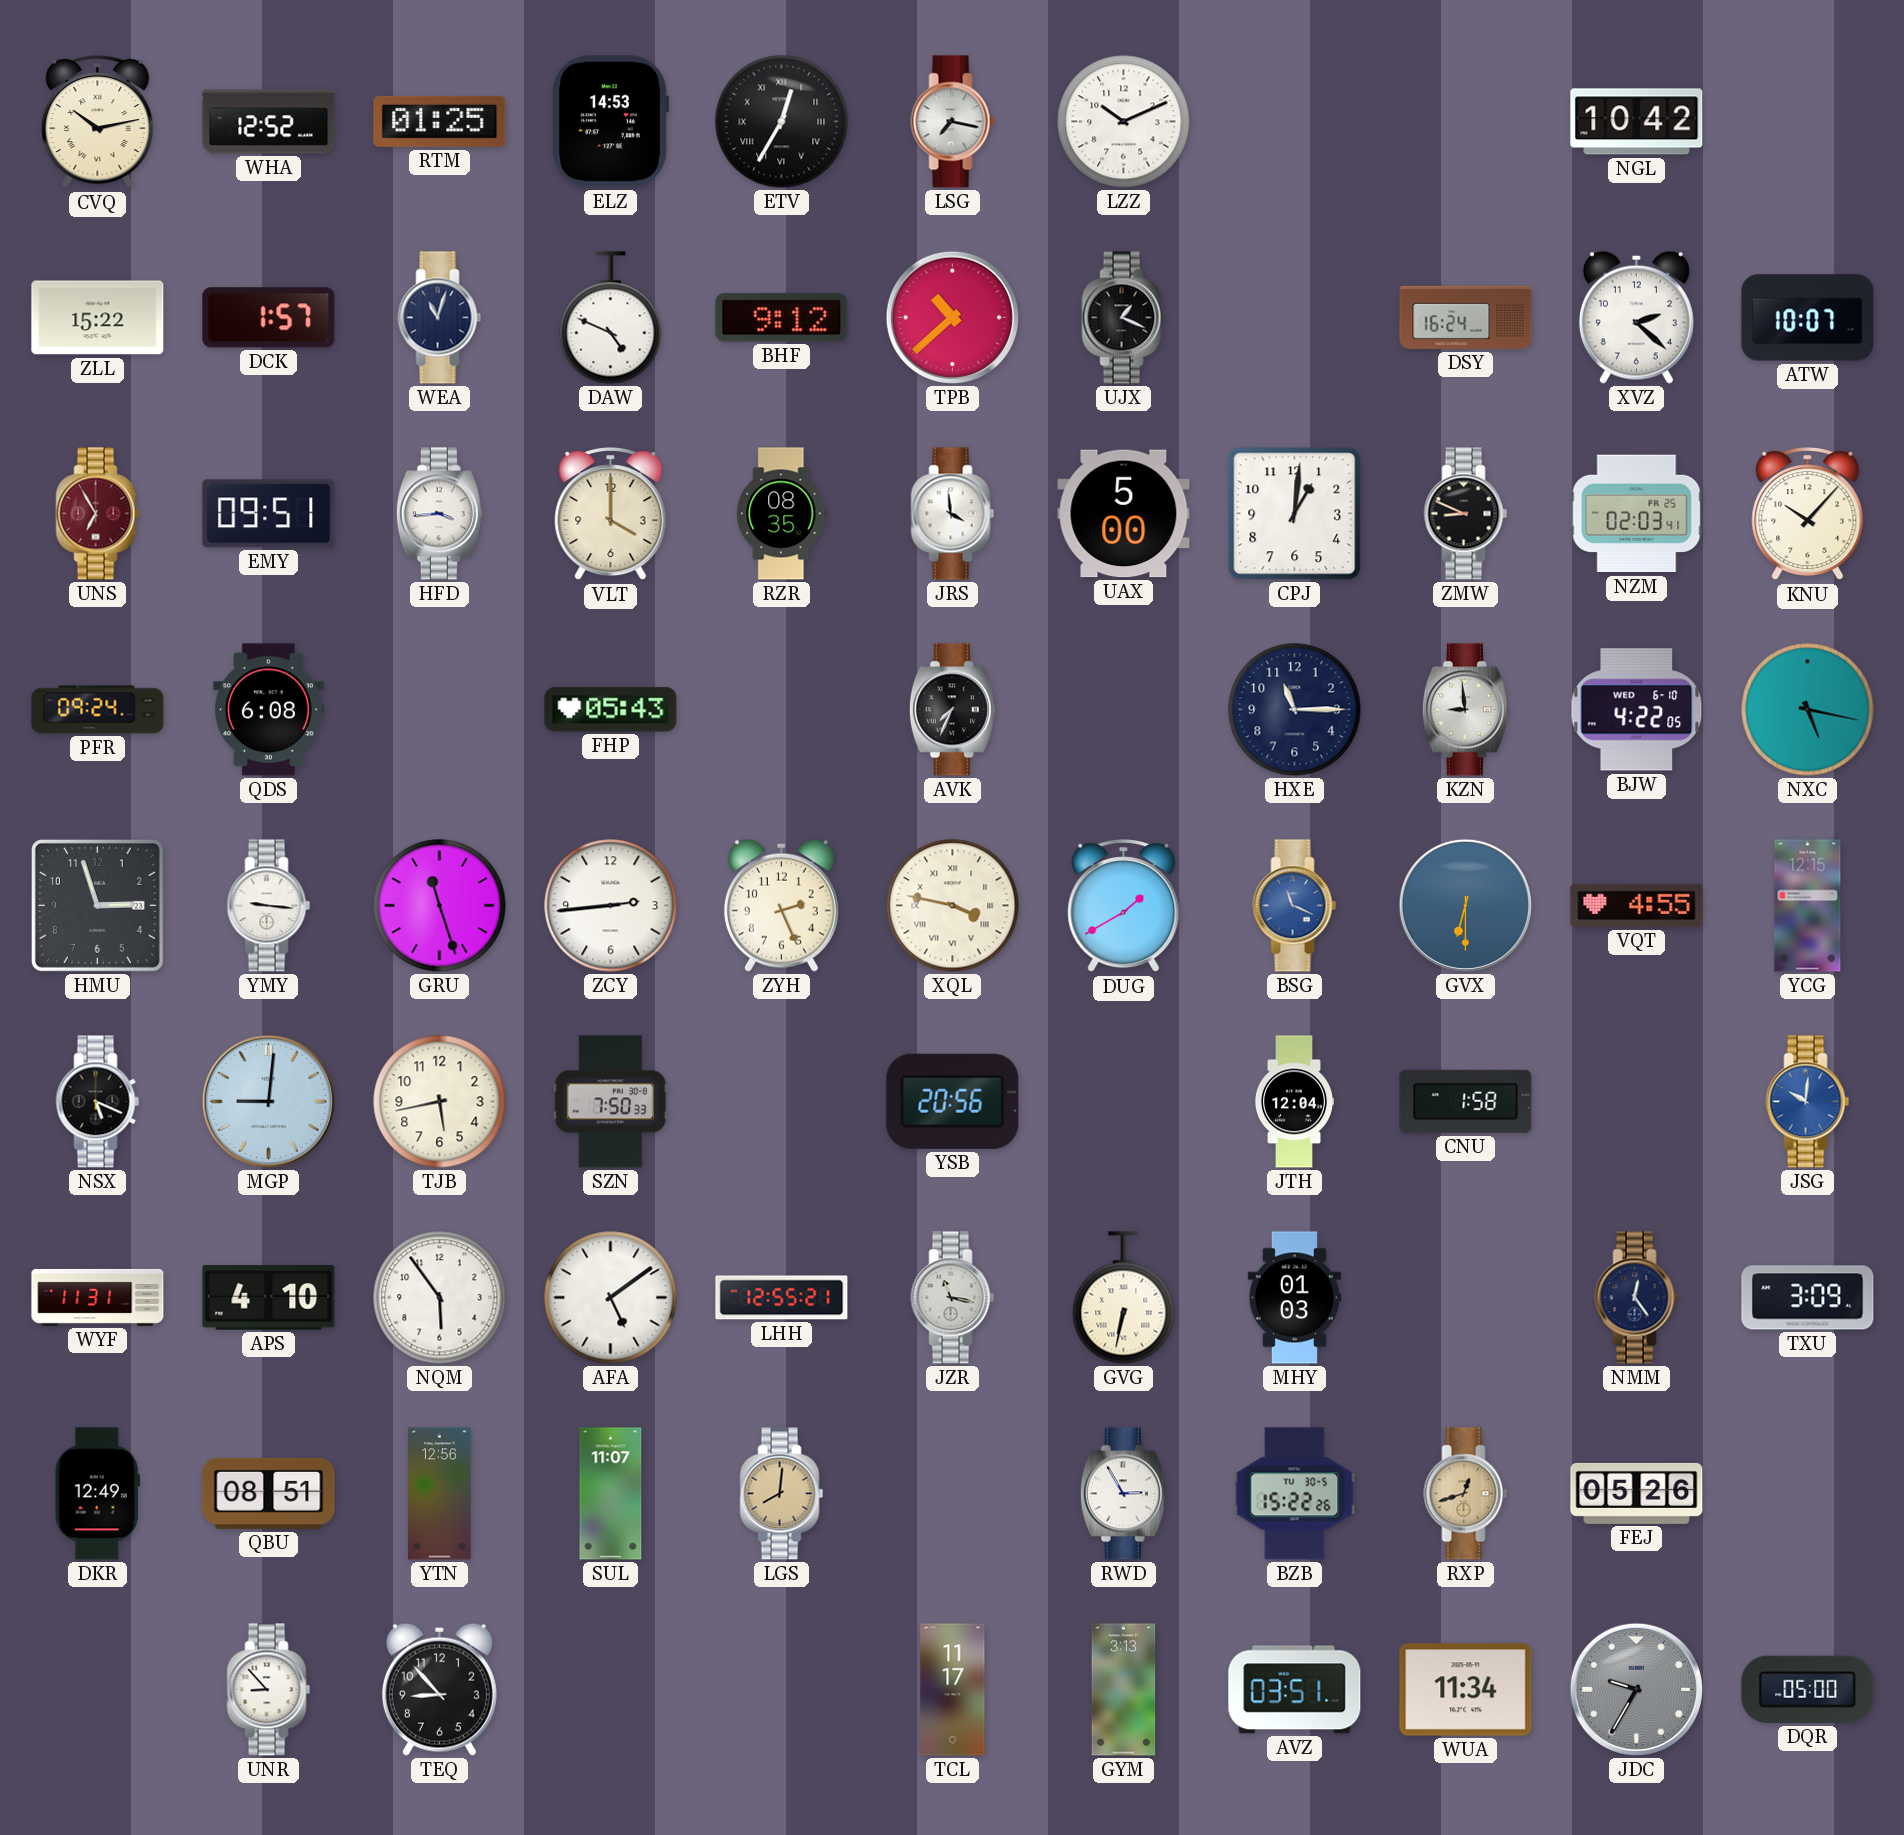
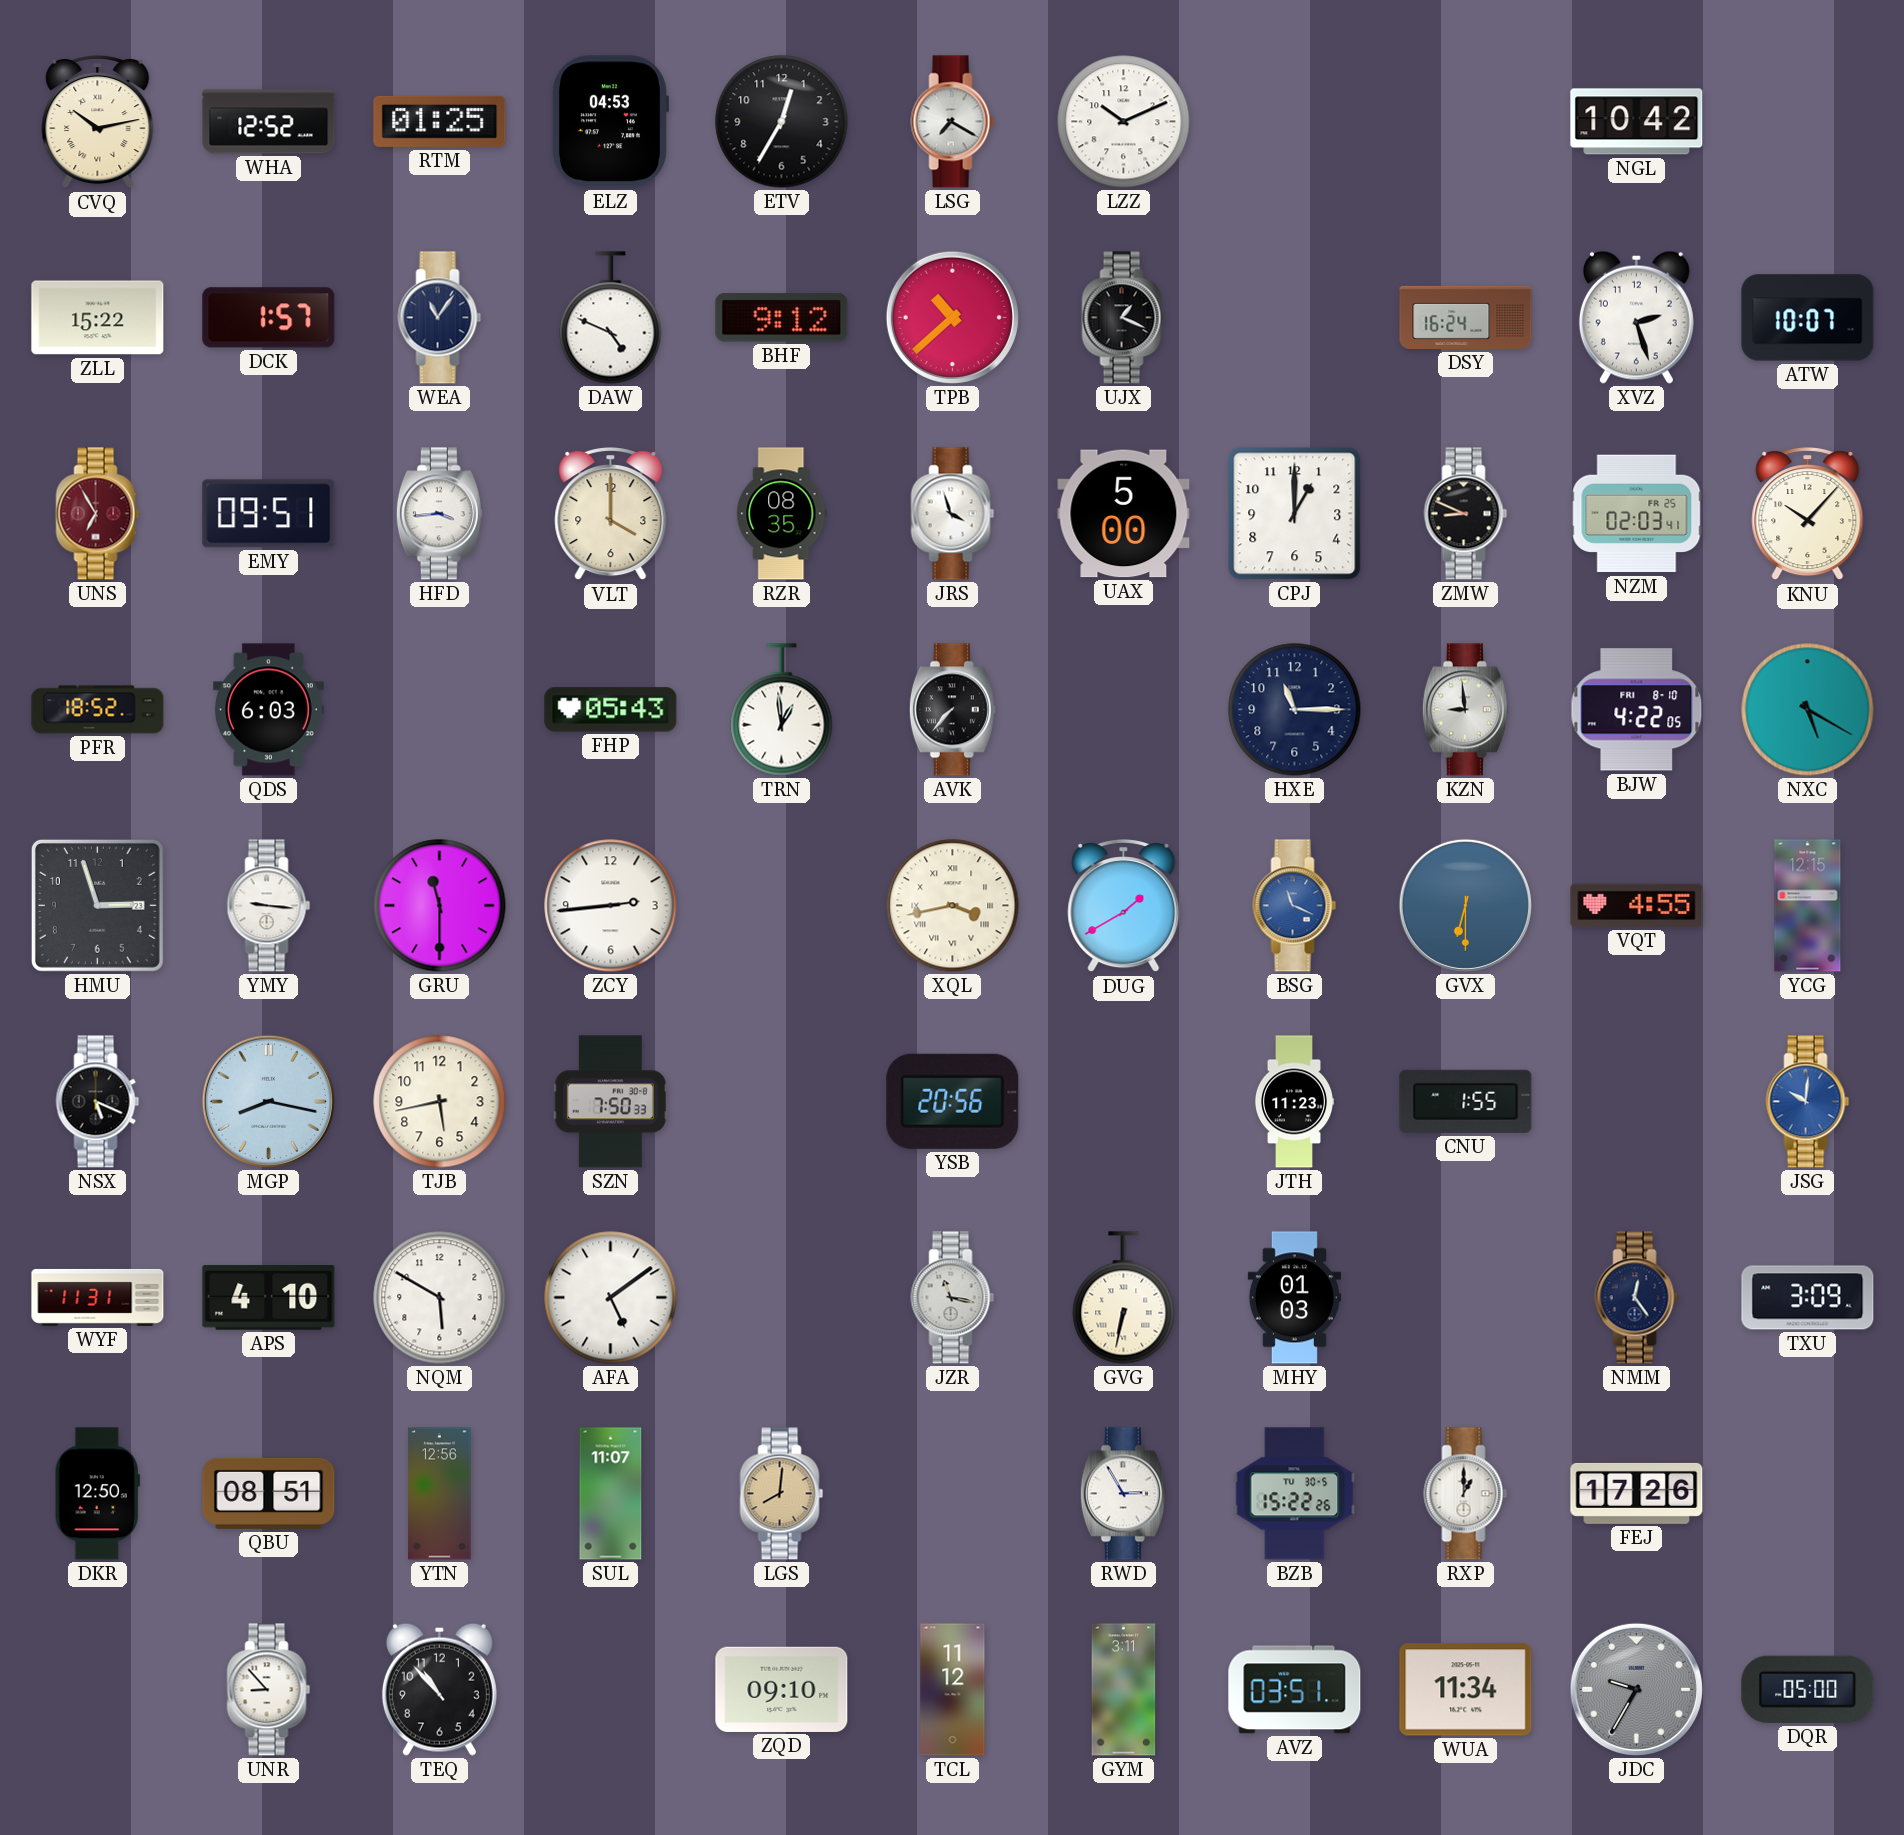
ELZ: 14:53 -> 04:53 (610, 122)
ETV numerals: Roman -> Arabic (782, 122)
LSG: 7:17 -> 7:20 (953, 122)
WEA: 11:03 -> 11:06 (440, 318)
XVZ: 2:22 -> 2:27 (1636, 317)
JRS: 3:59 -> 3:57 (953, 514)
CPJ: 1:01 -> 1:00 (1295, 514)
PFR: 09:24 -> 18:52 (98, 710)
QDS: 6:08 -> 6:03 (268, 710)
TRN: none -> 12:59 (782, 710)
AVK: 7:34 -> 7:37 (952, 710)
BJW date: WED 6-10 -> FRI 8-10 (1637, 710)
NXC: 5:17 -> 5:20 (1808, 710)
GRU: 11:27 -> 11:30 (440, 906)
ZYH: 2:26 -> none (781, 905)
XQL: 3:47 -> 3:43 (953, 906)
MGP: 9:01 -> 8:17 (268, 1101)
JTH: 12:04 -> 11:23 (1293, 1102)
CNU: 1:58 -> 1:55 (1466, 1101)
NQM: 5:54 -> 5:50 (440, 1298)
LHH: 12:55 -> none (782, 1298)
DKR: 12:49 -> 12:50 (97, 1494)
RXP: 12:42 -> 1:00 (1466, 1494)
RXP dial: champagne -> white (1466, 1494)
FEJ: 05:26 -> 17:26 (1637, 1493)
TEQ: 8:53 -> 10:53 (439, 1689)
ZQD: none -> 09:10 (782, 1689)
TCL: 11:17 -> 11:12 (953, 1690)
GYM: 3:13 -> 3:11 (1124, 1690)
